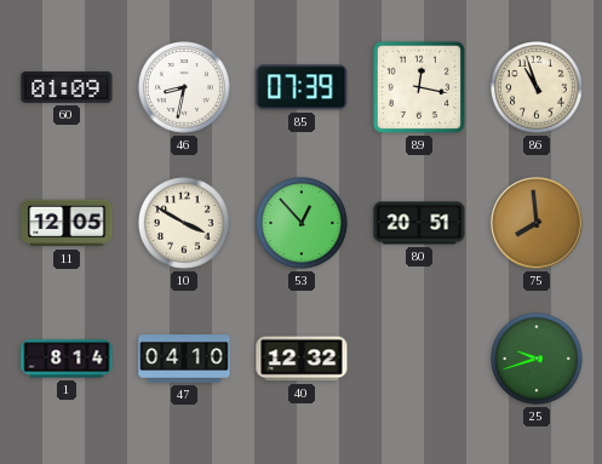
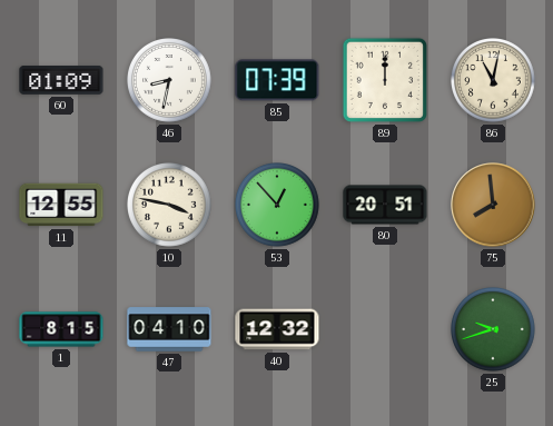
89: 12:17 -> 12:00 (385, 80)
86: 10:57 -> 11:02 (494, 81)
11: 12:05 -> 12:55 (61, 205)
10: 3:50 -> 3:47 (170, 206)
1: 8:14 -> 8:15 (61, 329)
